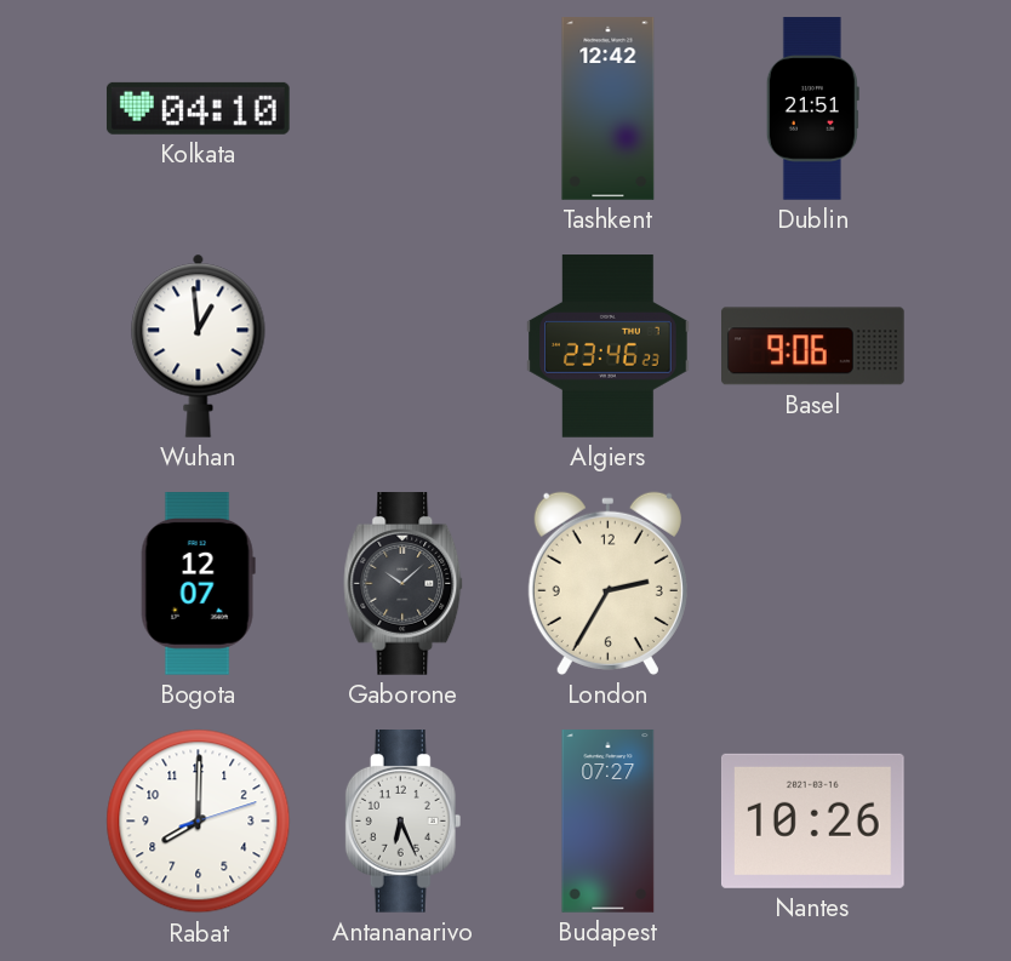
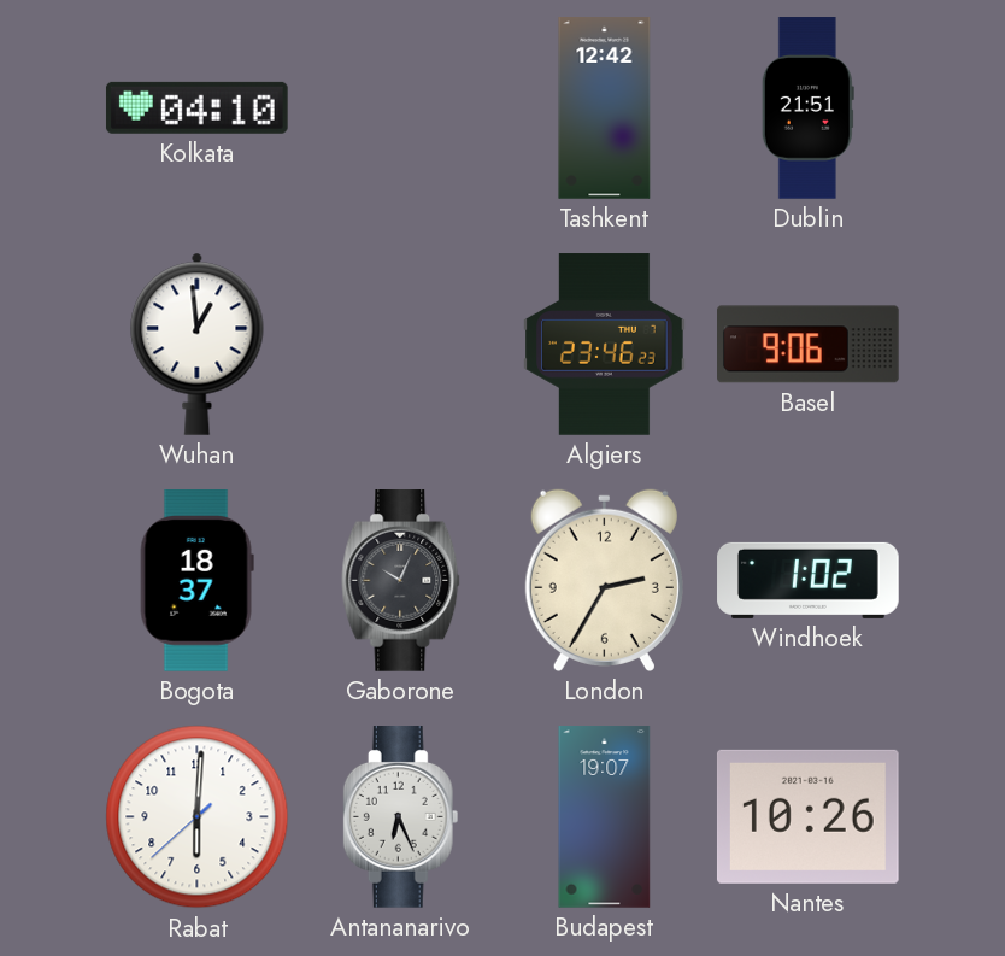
Bogota: 12:07 -> 18:37 (196, 581)
Gaborone: 10:08 -> 10:04 (401, 581)
Windhoek: none -> 1:02 (809, 580)
Rabat: 8:00 -> 6:00 (198, 817)
Budapest: 07:27 -> 19:07 (605, 817)
